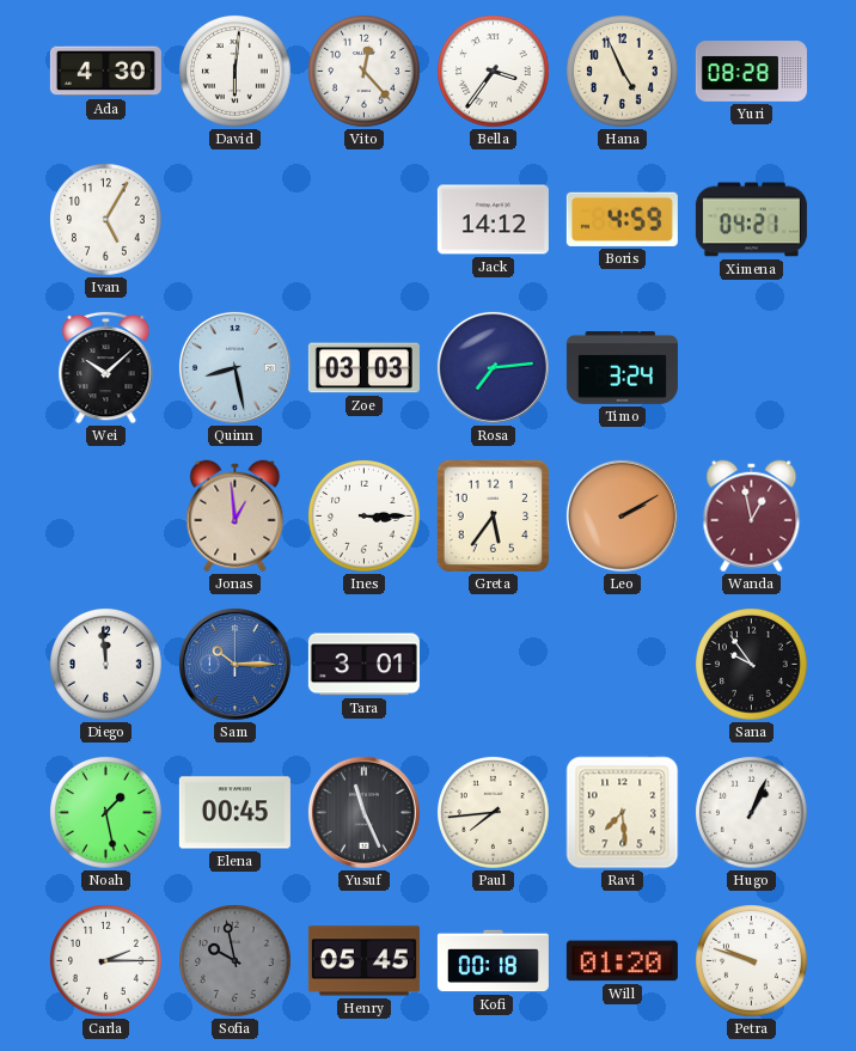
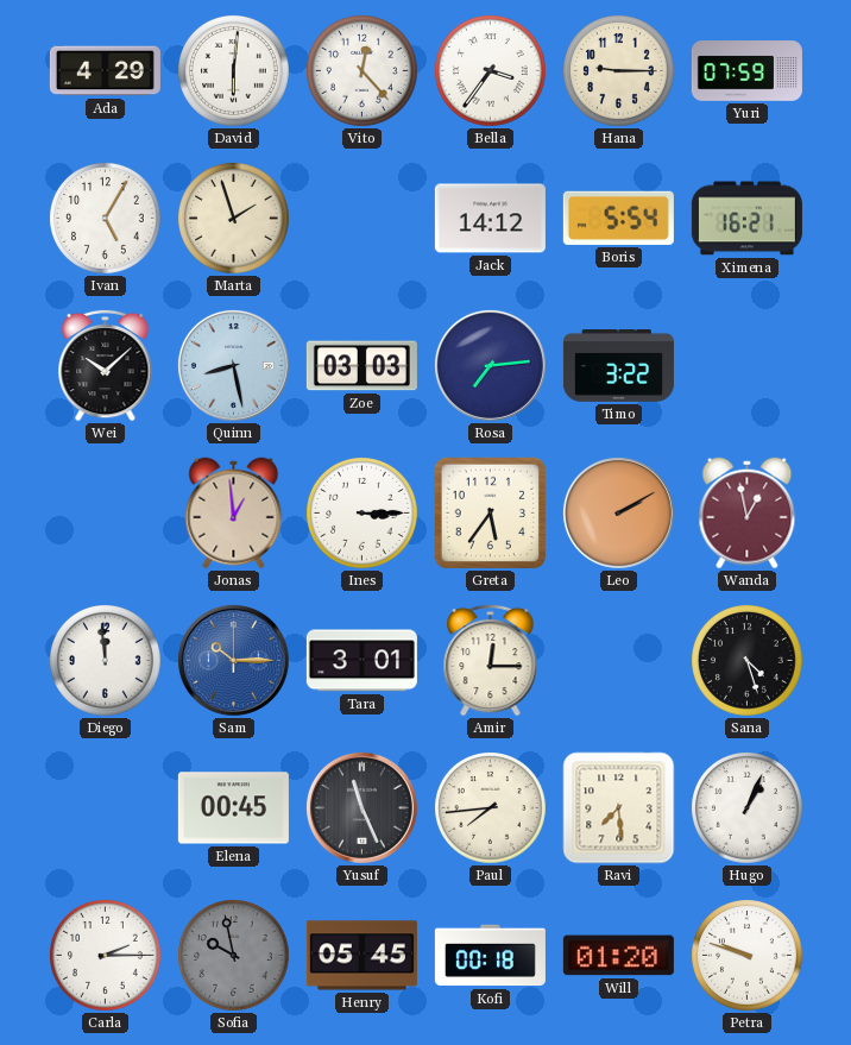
Ada: 4:30 -> 4:29 (105, 71)
Hana: 4:56 -> 9:15 (619, 71)
Yuri: 08:28 -> 07:59 (746, 71)
Marta: none -> 1:57 (234, 219)
Boris: 4:59 -> 5:54 (618, 218)
Ximena: 04:21 -> 16:21 (746, 219)
Timo: 3:24 -> 3:22 (618, 366)
Amir: none -> 12:15 (491, 660)
Sana: 9:54 -> 4:27 (748, 661)
Noah: 1:28 -> none (106, 813)
